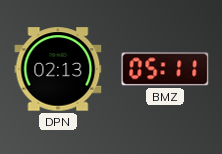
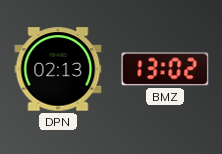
BMZ: 05:11 -> 13:02 (165, 69)
